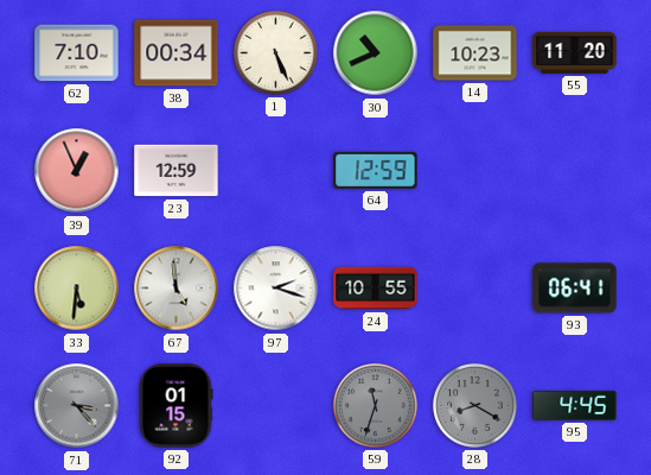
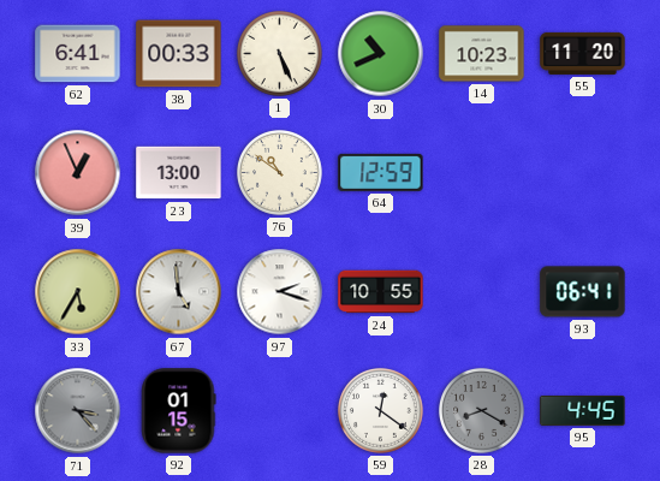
62: 7:10 -> 6:41 (78, 54)
38: 00:34 -> 00:33 (179, 54)
23: 12:59 -> 13:00 (179, 173)
76: none -> 10:51 (279, 172)
33: 5:31 -> 5:35 (78, 292)
59: 11:33 -> 12:21 (380, 410)
59 dial: grey -> white (380, 410)
